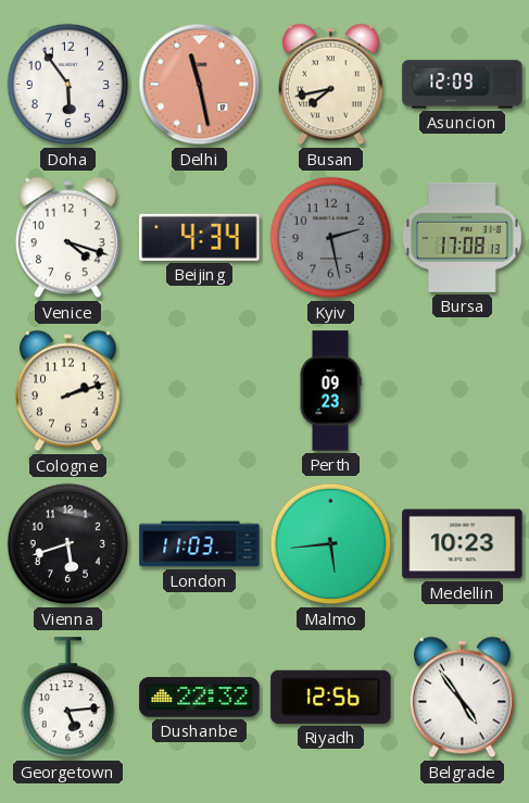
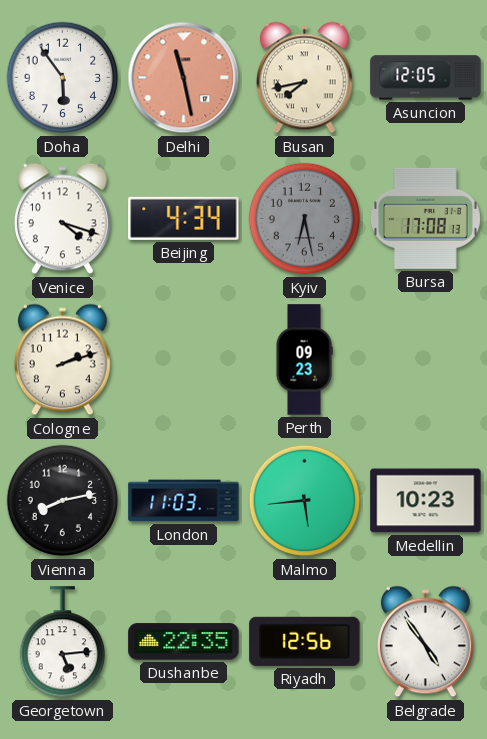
Asuncion: 12:09 -> 12:05 (426, 78)
Kyiv: 2:28 -> 6:28 (305, 219)
Vienna: 5:42 -> 8:13 (63, 501)
Dushanbe: 22:32 -> 22:35 (184, 642)
